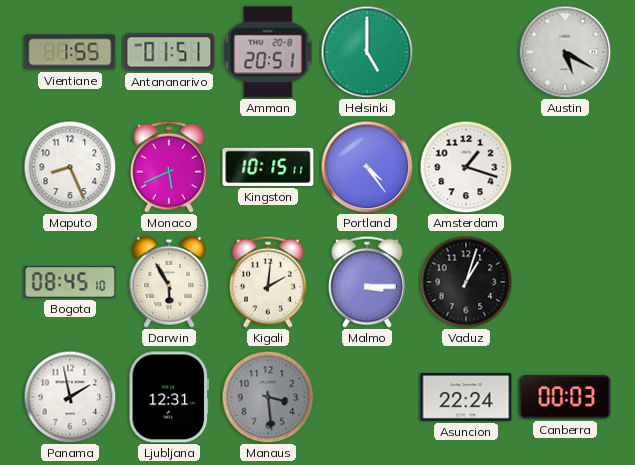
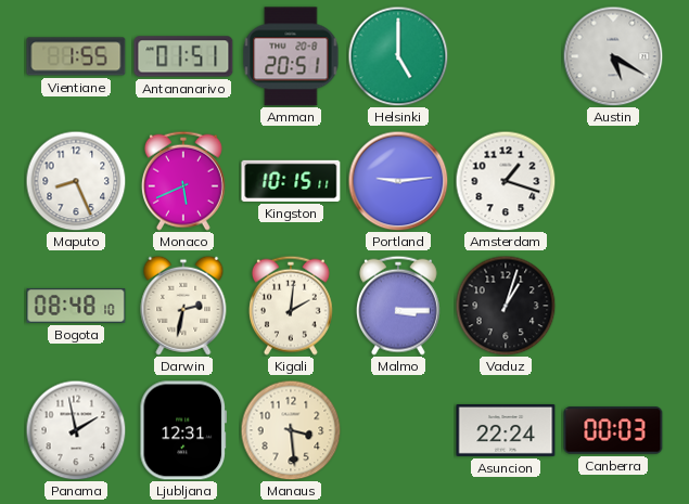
Portland: 4:24 -> 9:14 (398, 181)
Bogota: 08:45 -> 08:48 (76, 306)
Darwin: 5:55 -> 2:32 (183, 306)
Manaus dial: grey -> cream (291, 430)
